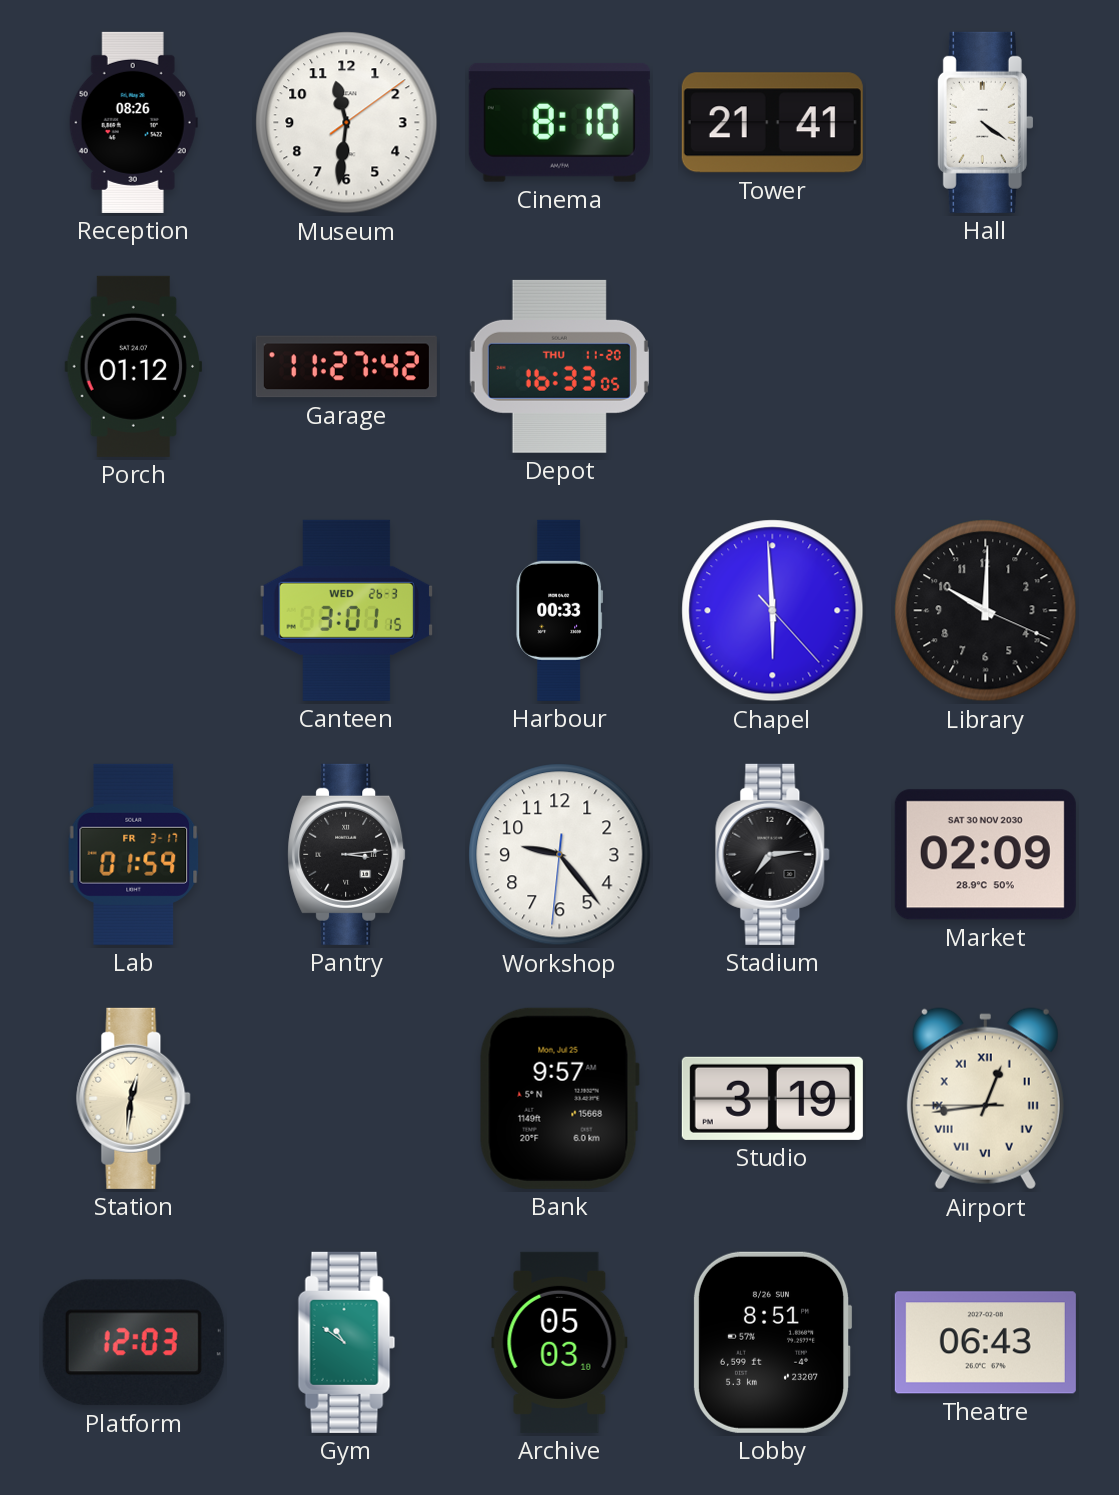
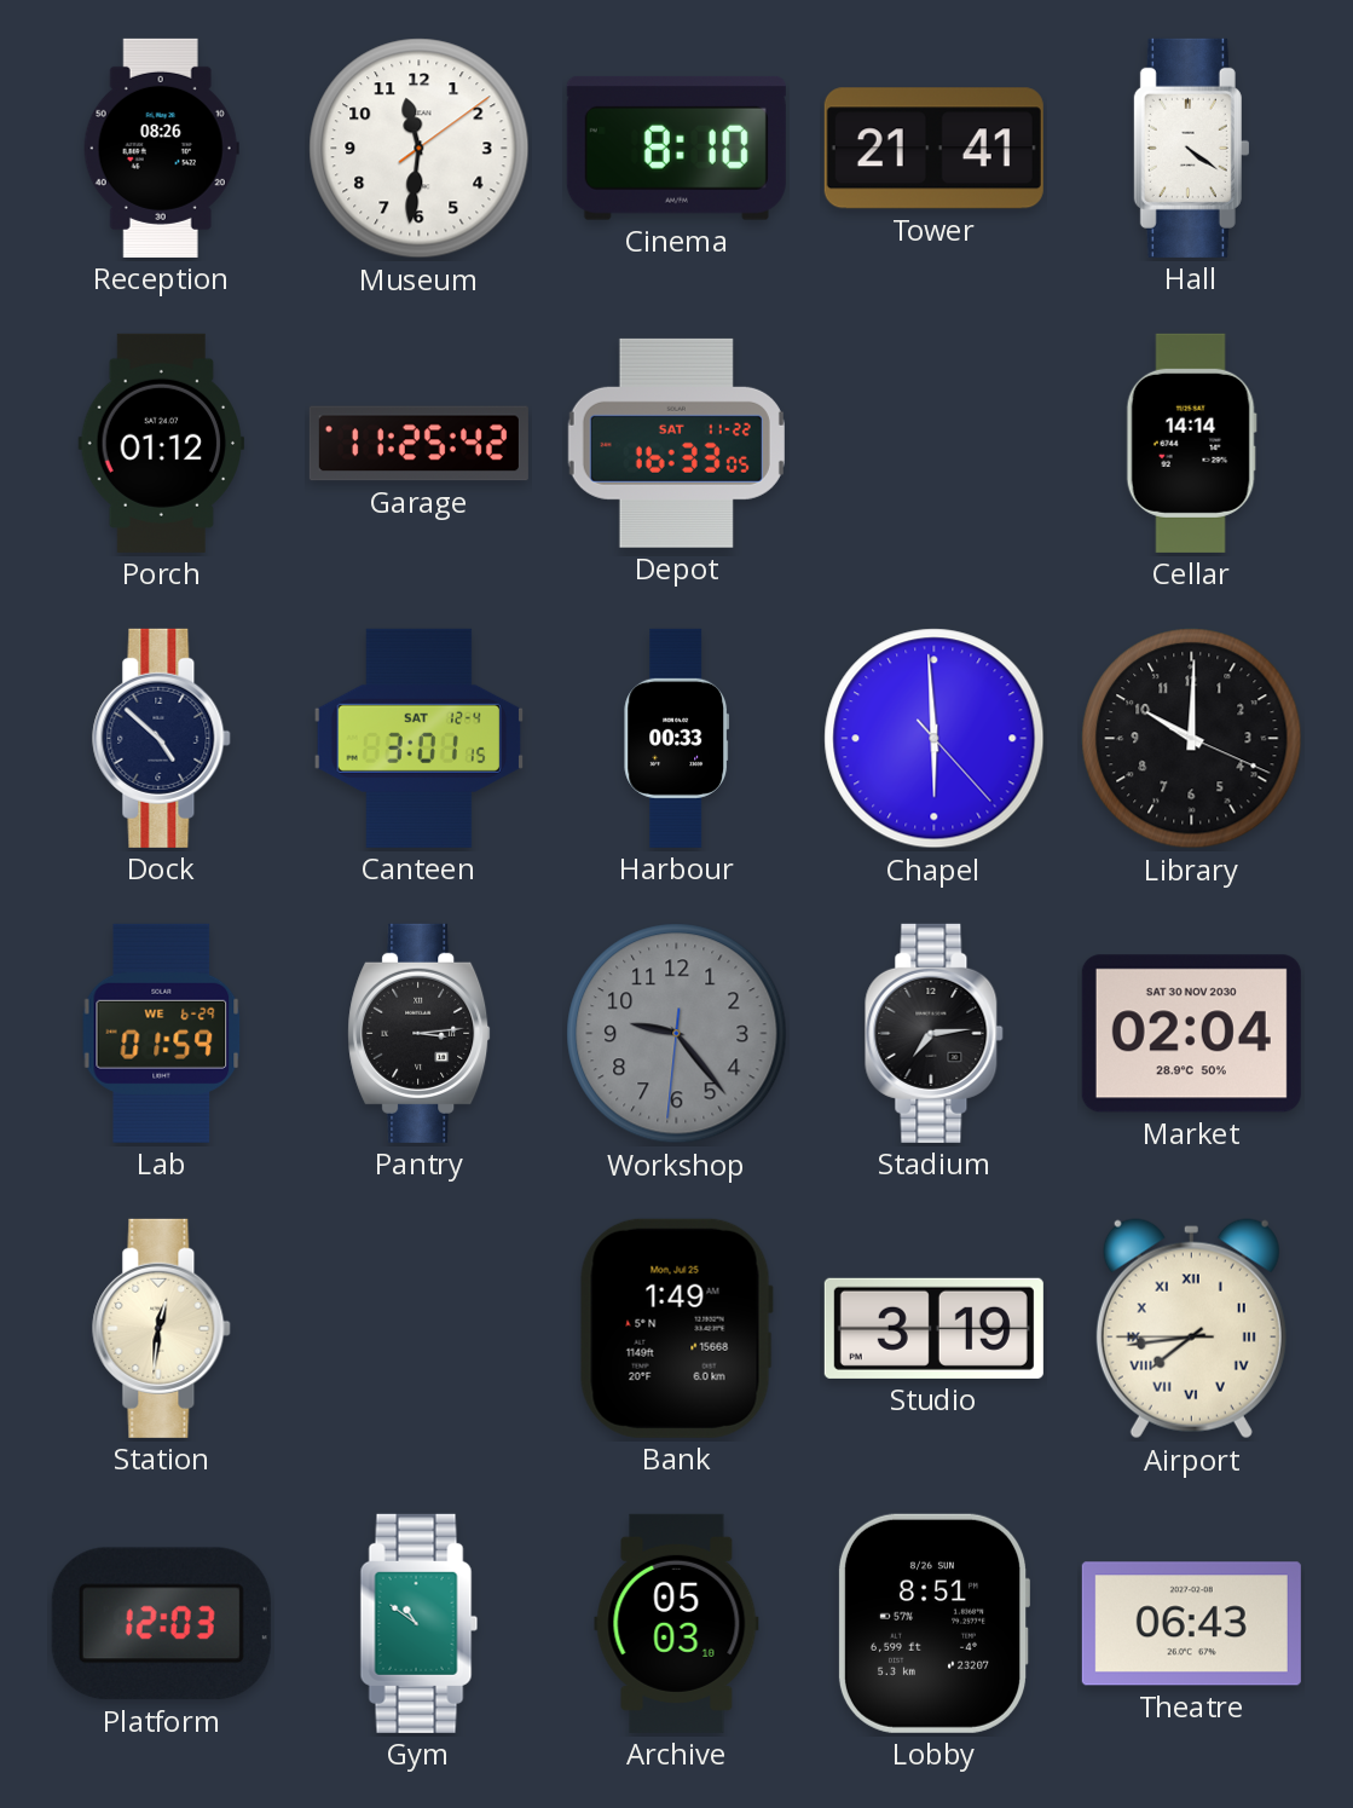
Garage: 11:27 -> 11:25 (418, 444)
Depot date: THU 11-20 -> SAT 11-22 (676, 443)
Cellar: none -> 14:14 (1191, 443)
Dock: none -> 4:52 (162, 738)
Canteen date: WED 26-3 -> SAT 12-4 (418, 738)
Lab date: FR 3-17 -> WE 6-29 (162, 1033)
Workshop dial: white -> grey (677, 1034)
Market: 02:09 -> 02:04 (1191, 1034)
Bank: 9:57 -> 1:49 (676, 1328)
Airport: 12:43 -> 7:43 (1191, 1329)
